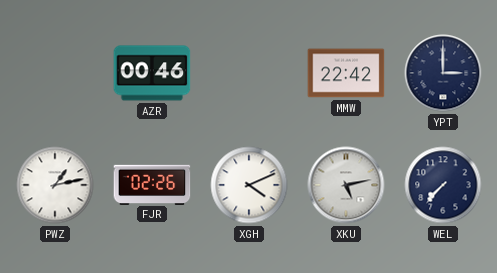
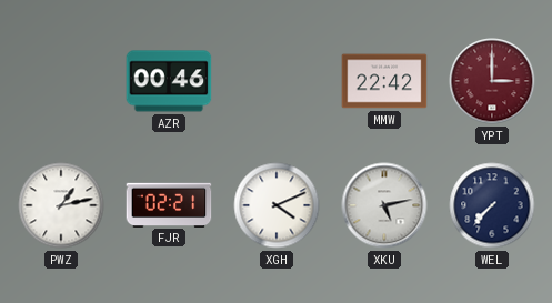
YPT dial: navy -> burgundy (492, 81)
FJR: 02:26 -> 02:21 (169, 204)
